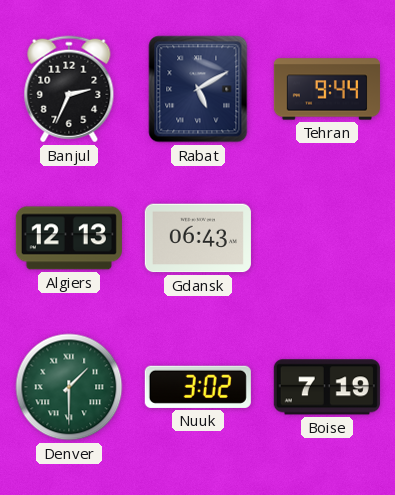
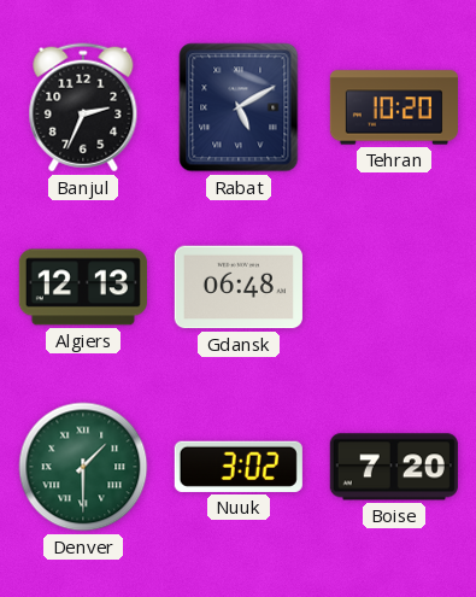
Tehran: 9:44 -> 10:20 (394, 107)
Gdansk: 06:43 -> 06:48 (239, 287)
Boise: 7:19 -> 7:20 (394, 467)
